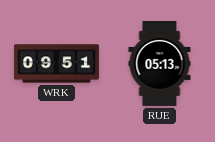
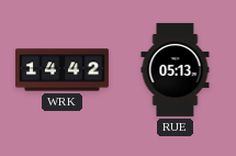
WRK: 09:51 -> 14:42 (61, 70)
